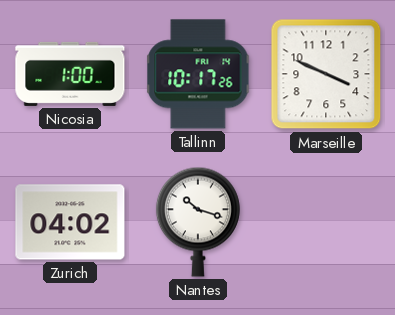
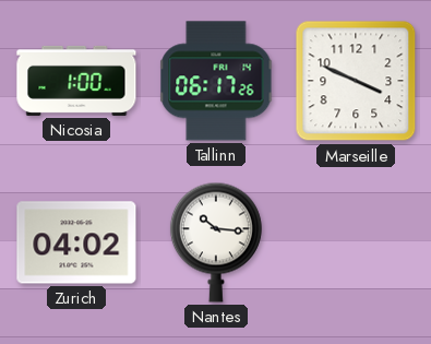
Tallinn: 10:17 -> 06:17 (216, 81)
Nantes: 10:18 -> 10:16 (216, 242)
